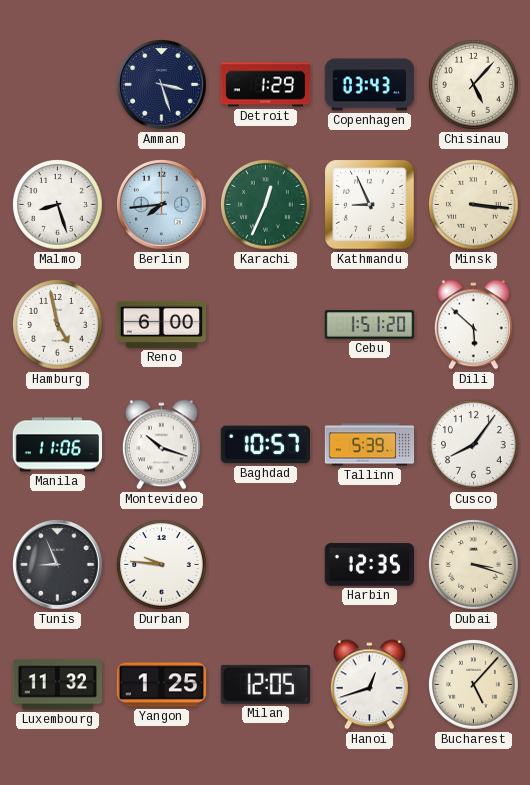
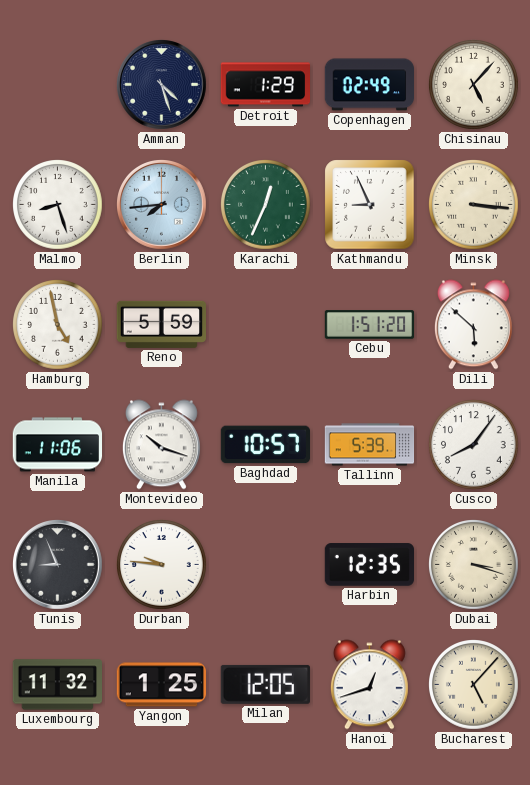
Amman: 3:27 -> 4:27 (162, 85)
Copenhagen: 03:43 -> 02:49 (369, 85)
Reno: 6:00 -> 5:59 (162, 324)
